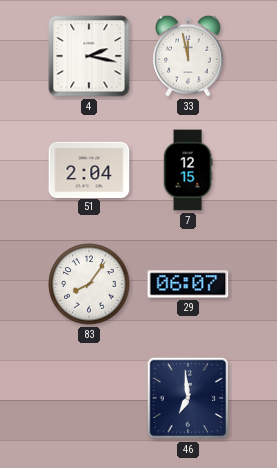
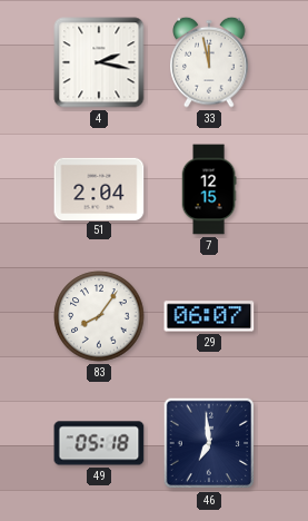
49: none -> 05:18 (99, 443)
